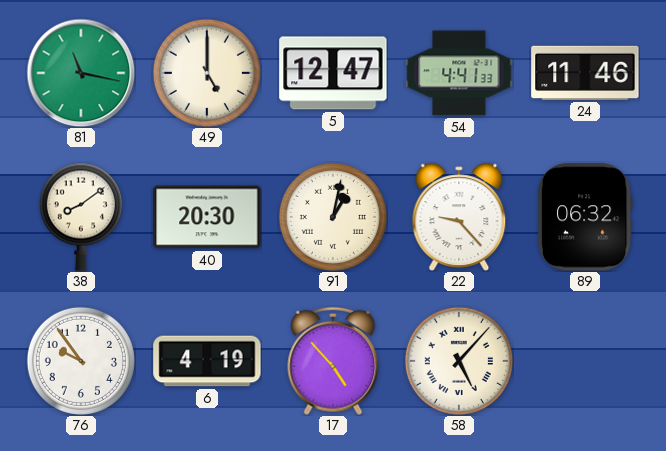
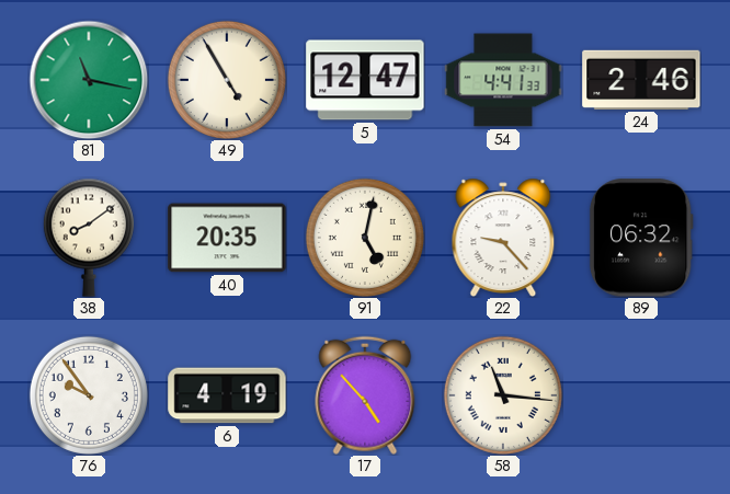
49: 5:00 -> 4:55 (227, 80)
24: 11:46 -> 2:46 (641, 80)
40: 20:30 -> 20:35 (227, 238)
91: 1:02 -> 5:02 (365, 238)
58: 5:07 -> 11:16 (503, 395)
